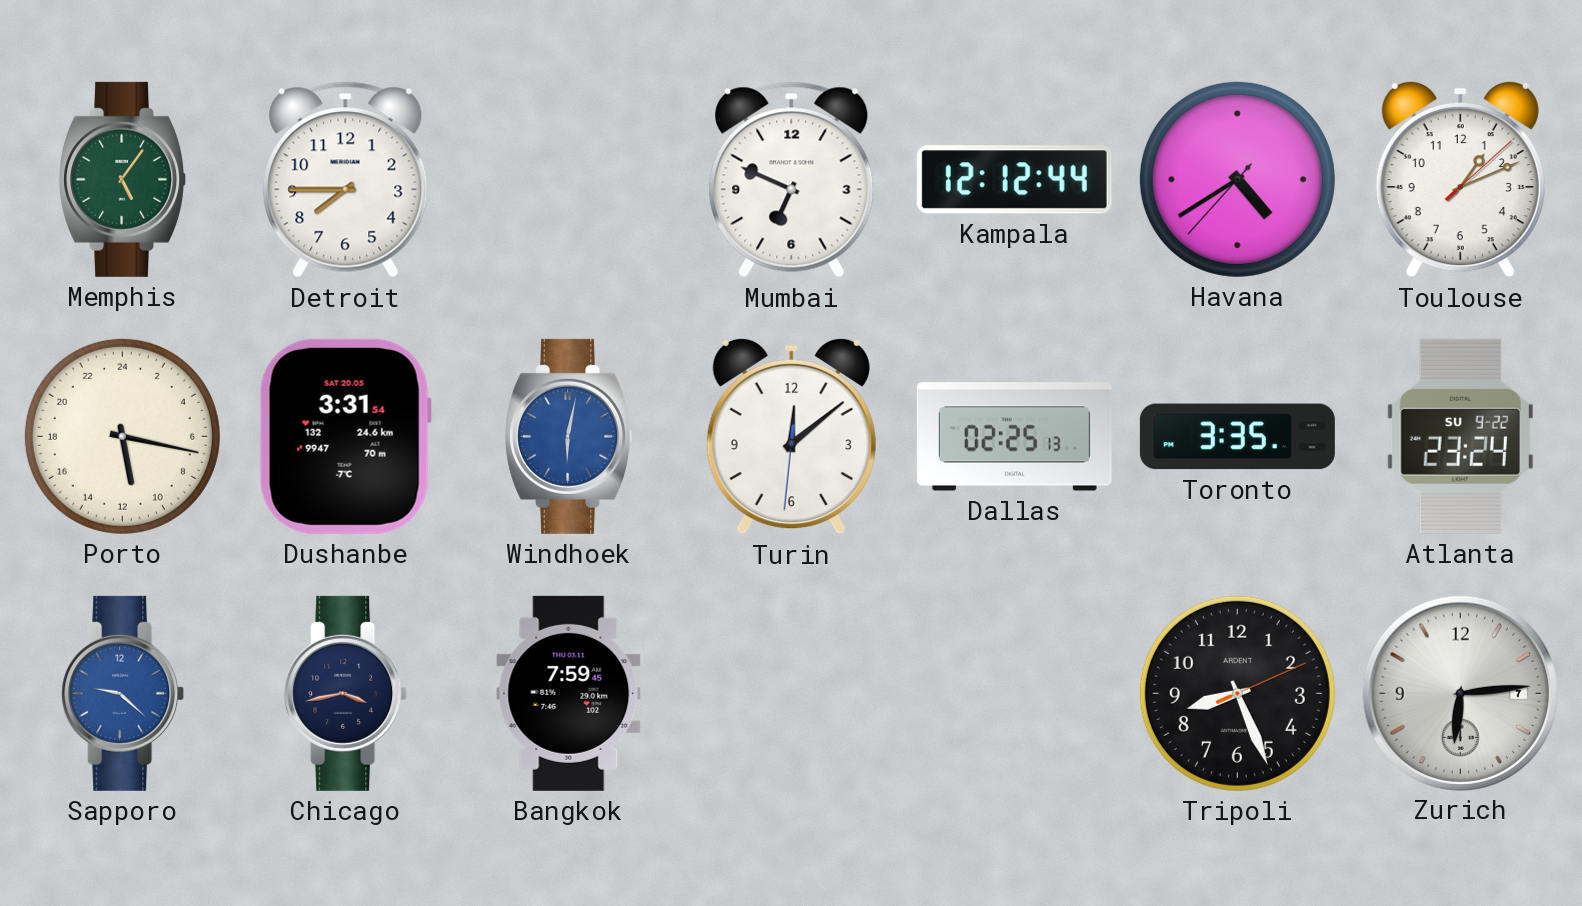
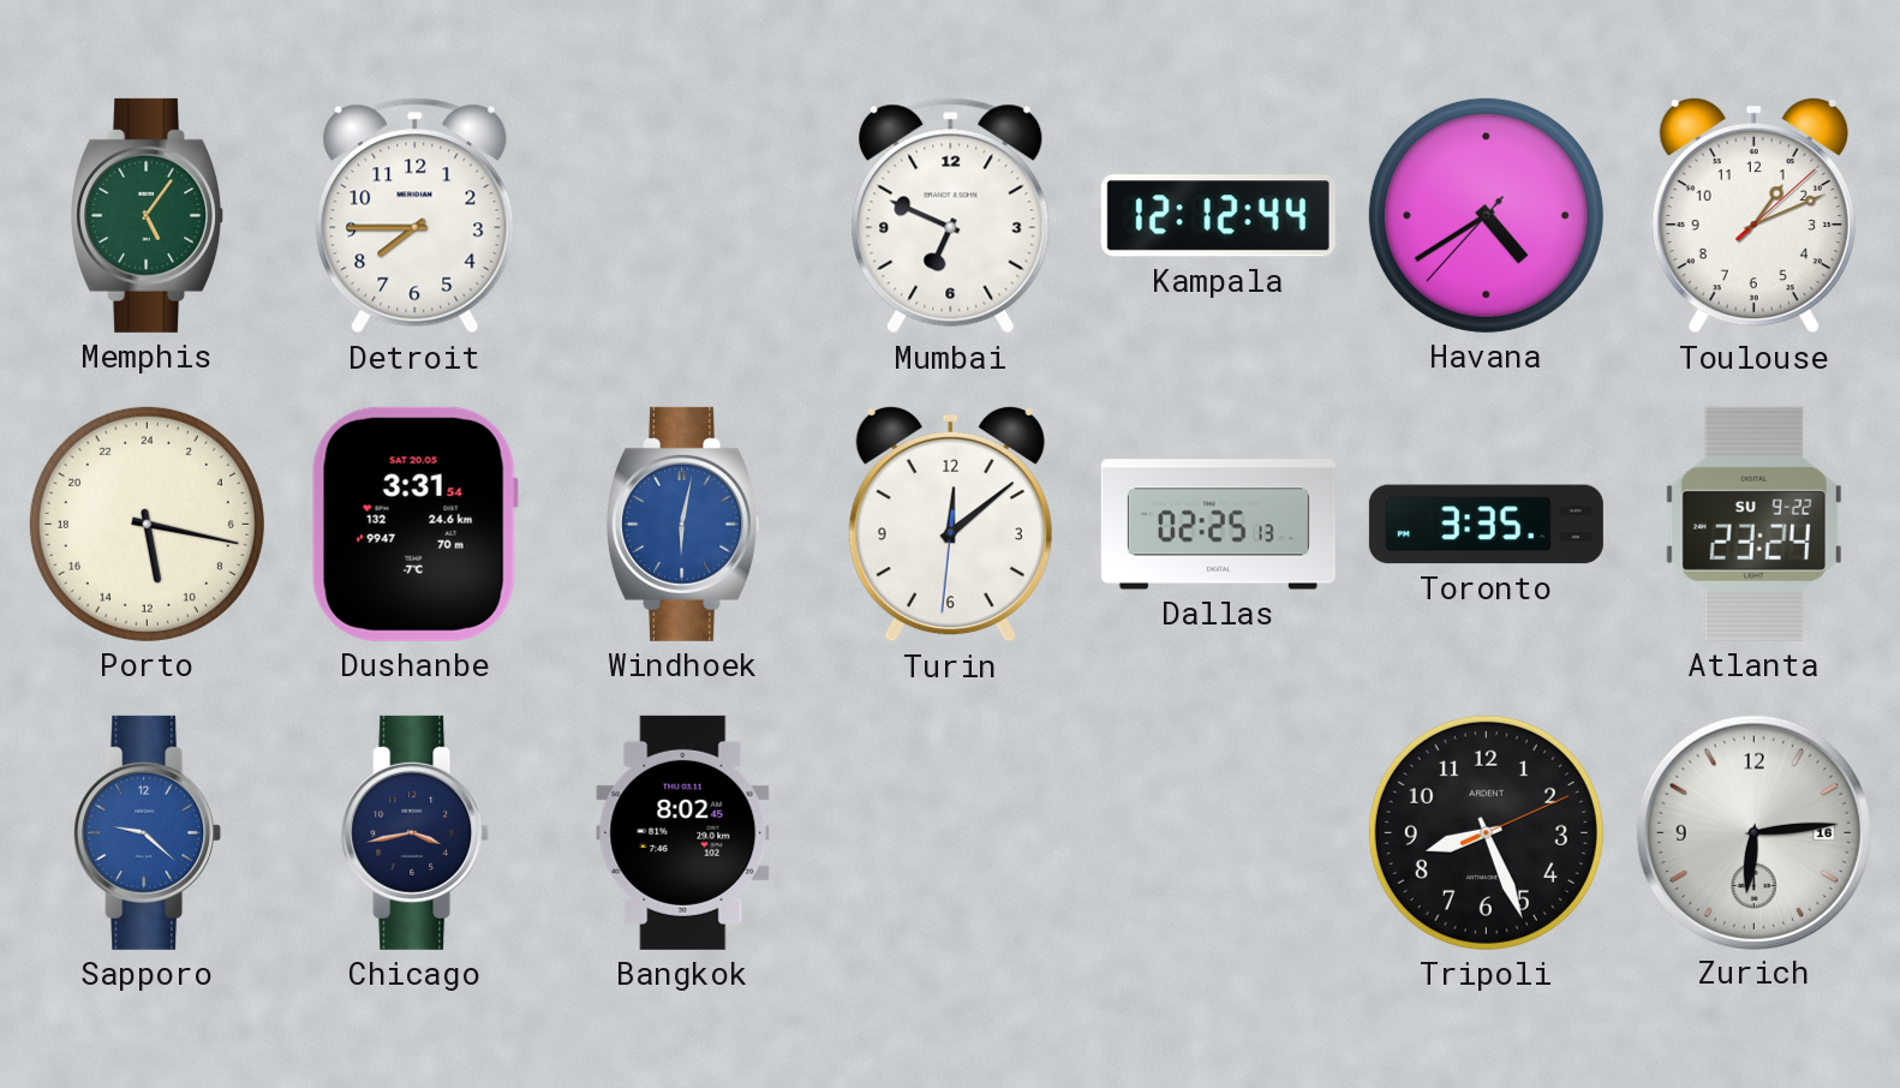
Bangkok: 7:59 -> 8:02 (683, 832)
Zurich date: 7 -> 16 (1753, 832)
